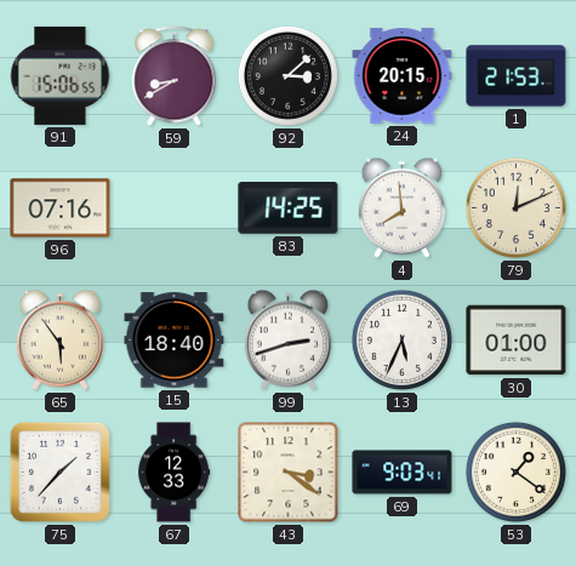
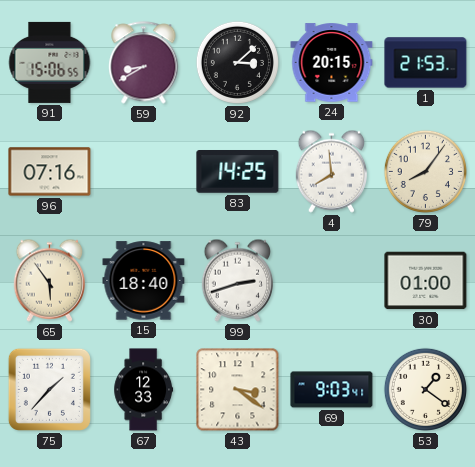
79: 12:11 -> 8:06 (425, 171)
13: 5:34 -> none (401, 339)
